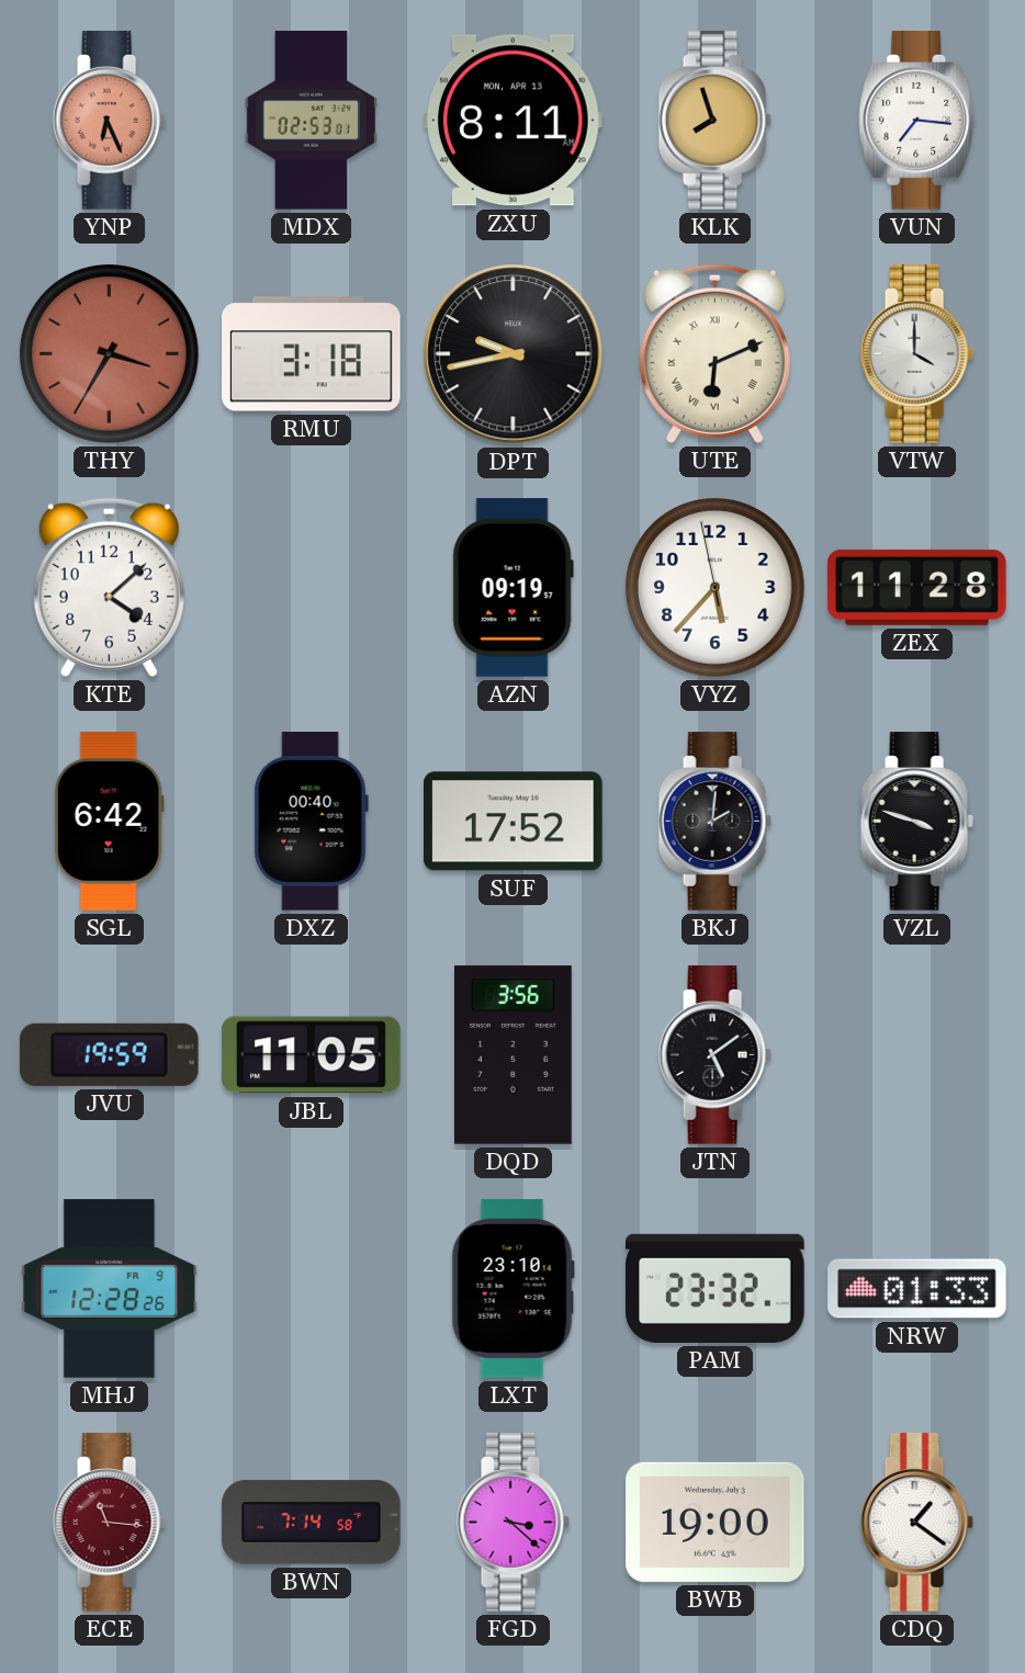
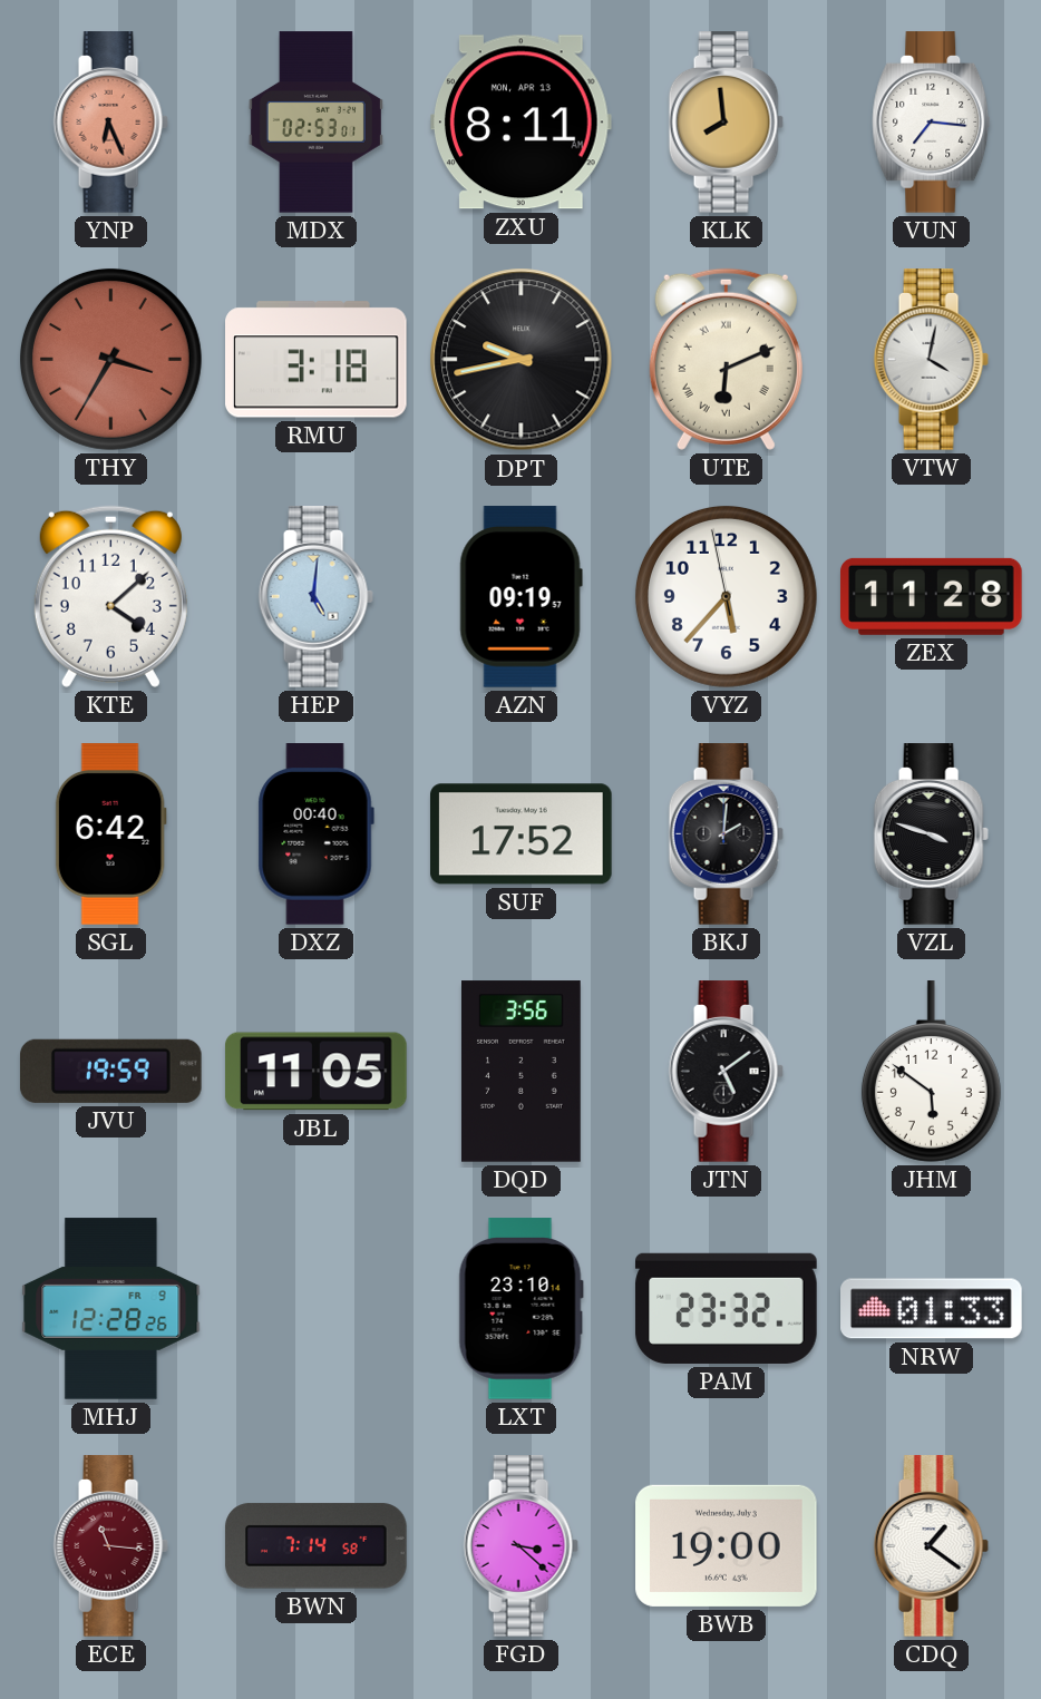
KLK: 7:57 -> 7:59 (726, 123)
VTW: 4:00 -> 4:02 (931, 360)
HEP: none -> 5:01 (315, 597)
JHM: none -> 5:51 (931, 1072)
